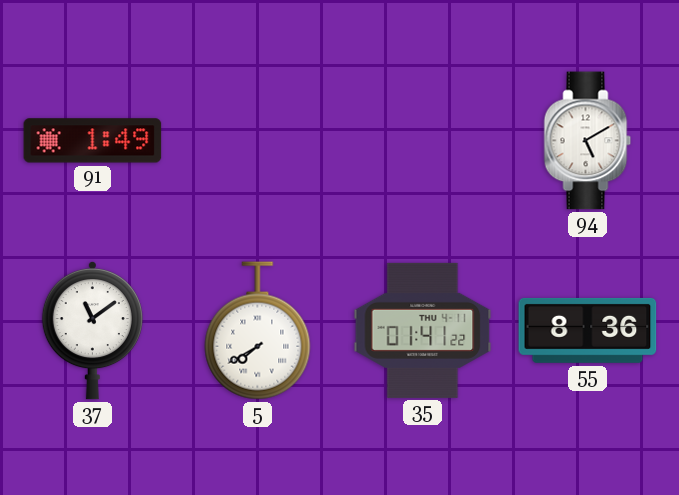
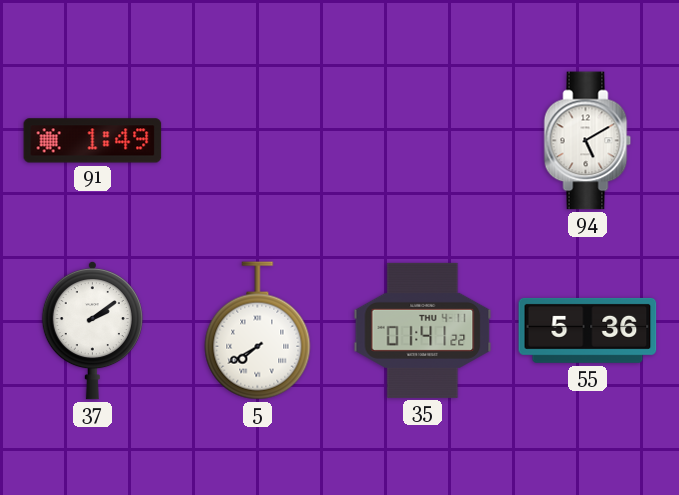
37: 11:09 -> 2:09 (92, 330)
55: 8:36 -> 5:36 (588, 330)
